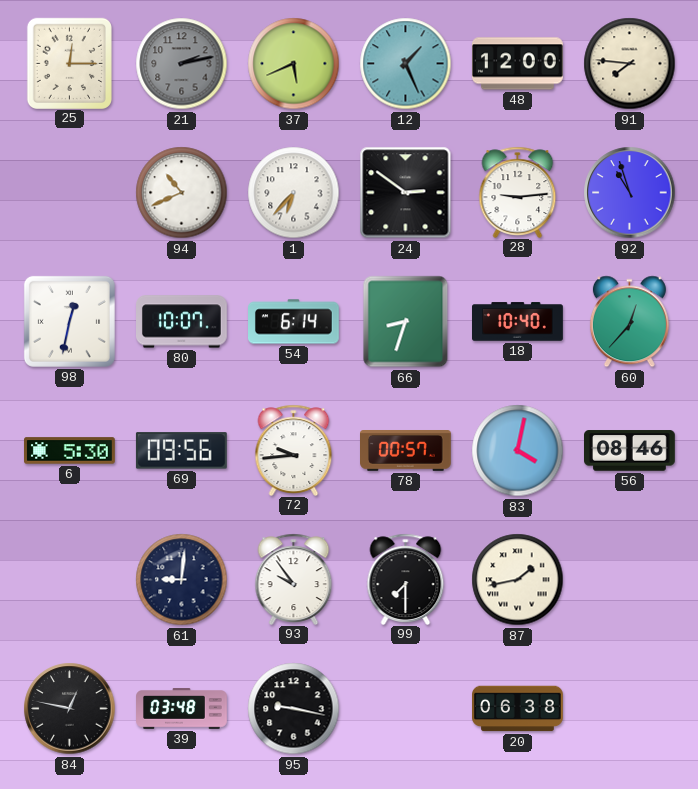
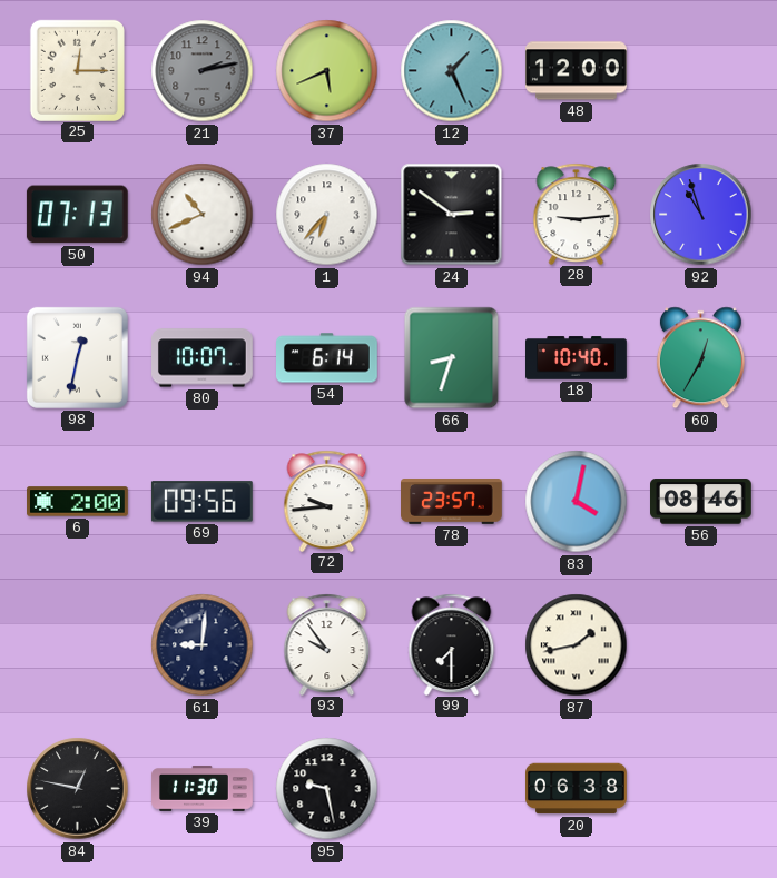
91: 7:46 -> none (630, 64)
50: none -> 07:13 (77, 215)
60: 12:37 -> 12:35 (700, 358)
6: 5:30 -> 2:00 (78, 502)
78: 00:57 -> 23:57 (452, 502)
39: 03:48 -> 11:30 (203, 789)
95: 9:17 -> 9:28 (327, 789)
